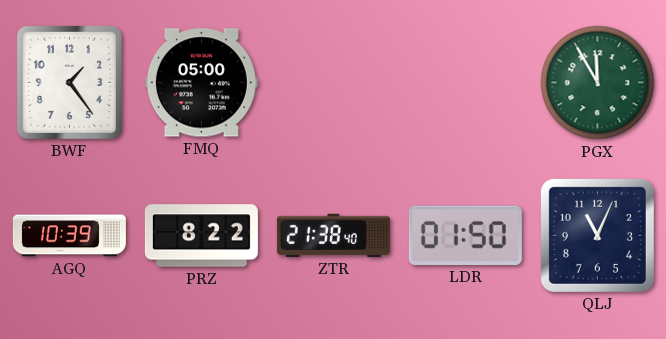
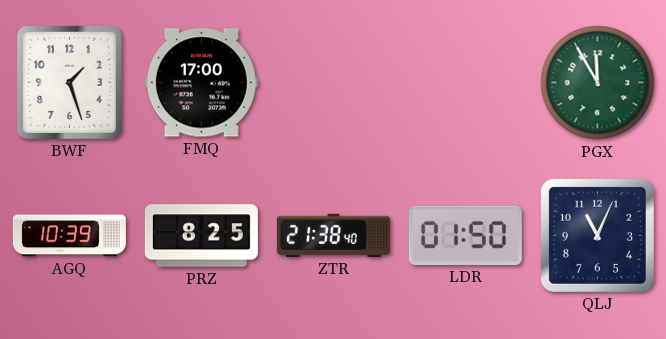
BWF: 1:24 -> 1:27 (69, 82)
FMQ: 05:00 -> 17:00 (201, 83)
PRZ: 8:22 -> 8:25 (201, 236)
